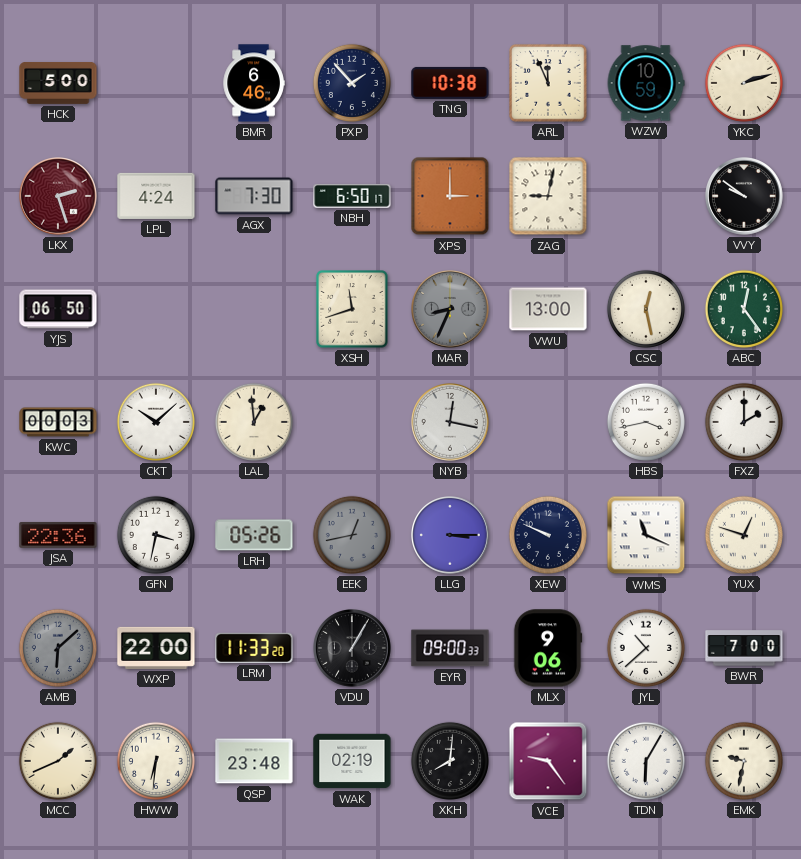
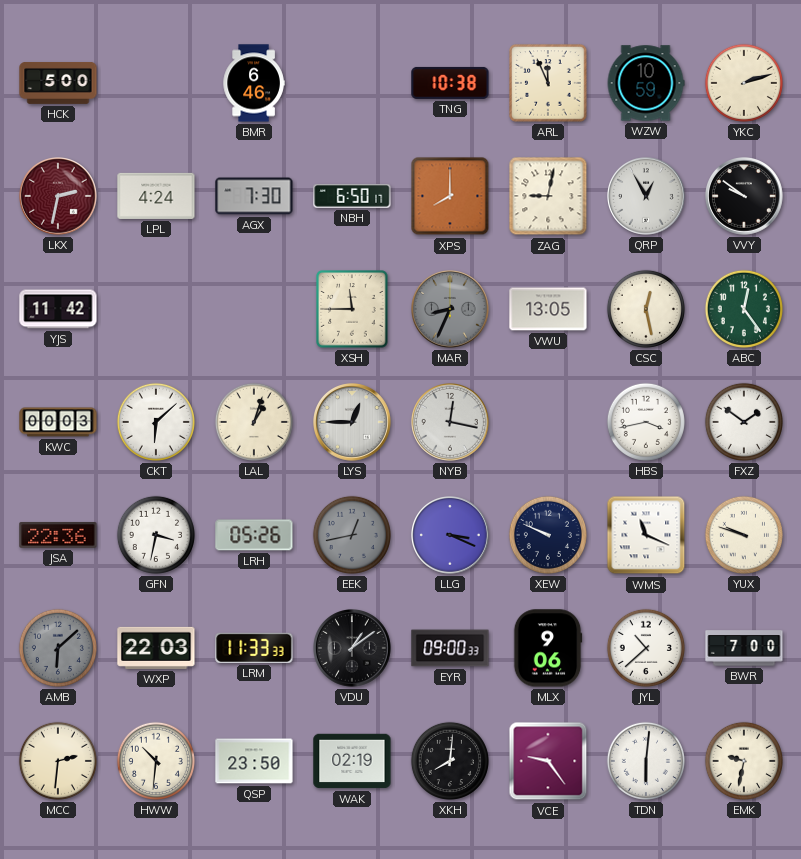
PXP: 1:53 -> none (352, 83)
LKX: 2:27 -> 2:32 (59, 197)
XPS: 3:00 -> 8:00 (450, 196)
QRP: none -> 12:55 (647, 197)
YJS: 06:50 -> 11:42 (58, 309)
XSH: 11:42 -> 11:45 (352, 309)
VWU: 13:00 -> 13:05 (548, 309)
CKT: 10:08 -> 6:08 (156, 422)
LAL: 12:59 -> 1:03 (254, 422)
LYS: none -> 12:45 (353, 423)
FXZ: 2:00 -> 1:51 (744, 422)
LLG: 3:15 -> 3:19 (451, 536)
YUX: 12:48 -> 9:48 (744, 535)
WXP: 22:00 -> 22:03 (156, 648)
LRM: 11:33:20 -> 11:33:33 (254, 648)
VDU: 1:05 -> 1:09 (353, 649)
MCC: 1:41 -> 2:31 (58, 761)
HWW: 6:31 -> 10:31 (156, 761)
QSP: 23:48 -> 23:50 (254, 761)
TDN: 6:05 -> 6:01 (646, 761)
